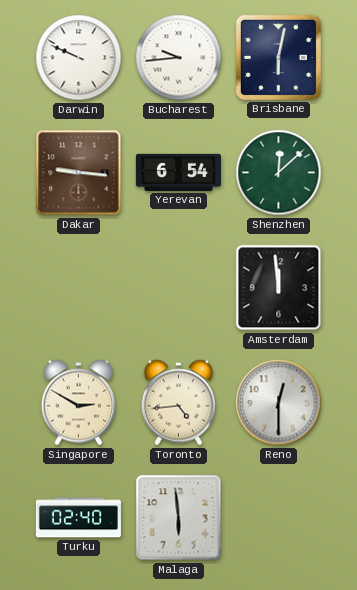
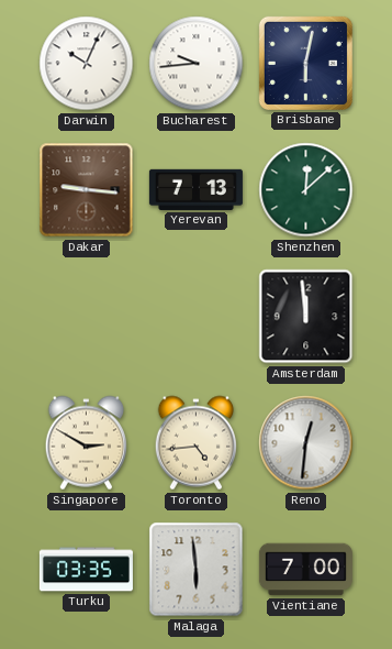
Darwin: 9:49 -> 10:04 (87, 64)
Yerevan: 6:54 -> 7:13 (195, 189)
Reno: 12:30 -> 12:31 (306, 443)
Turku: 02:40 -> 03:35 (86, 570)
Vientiane: none -> 7:00 (305, 570)
